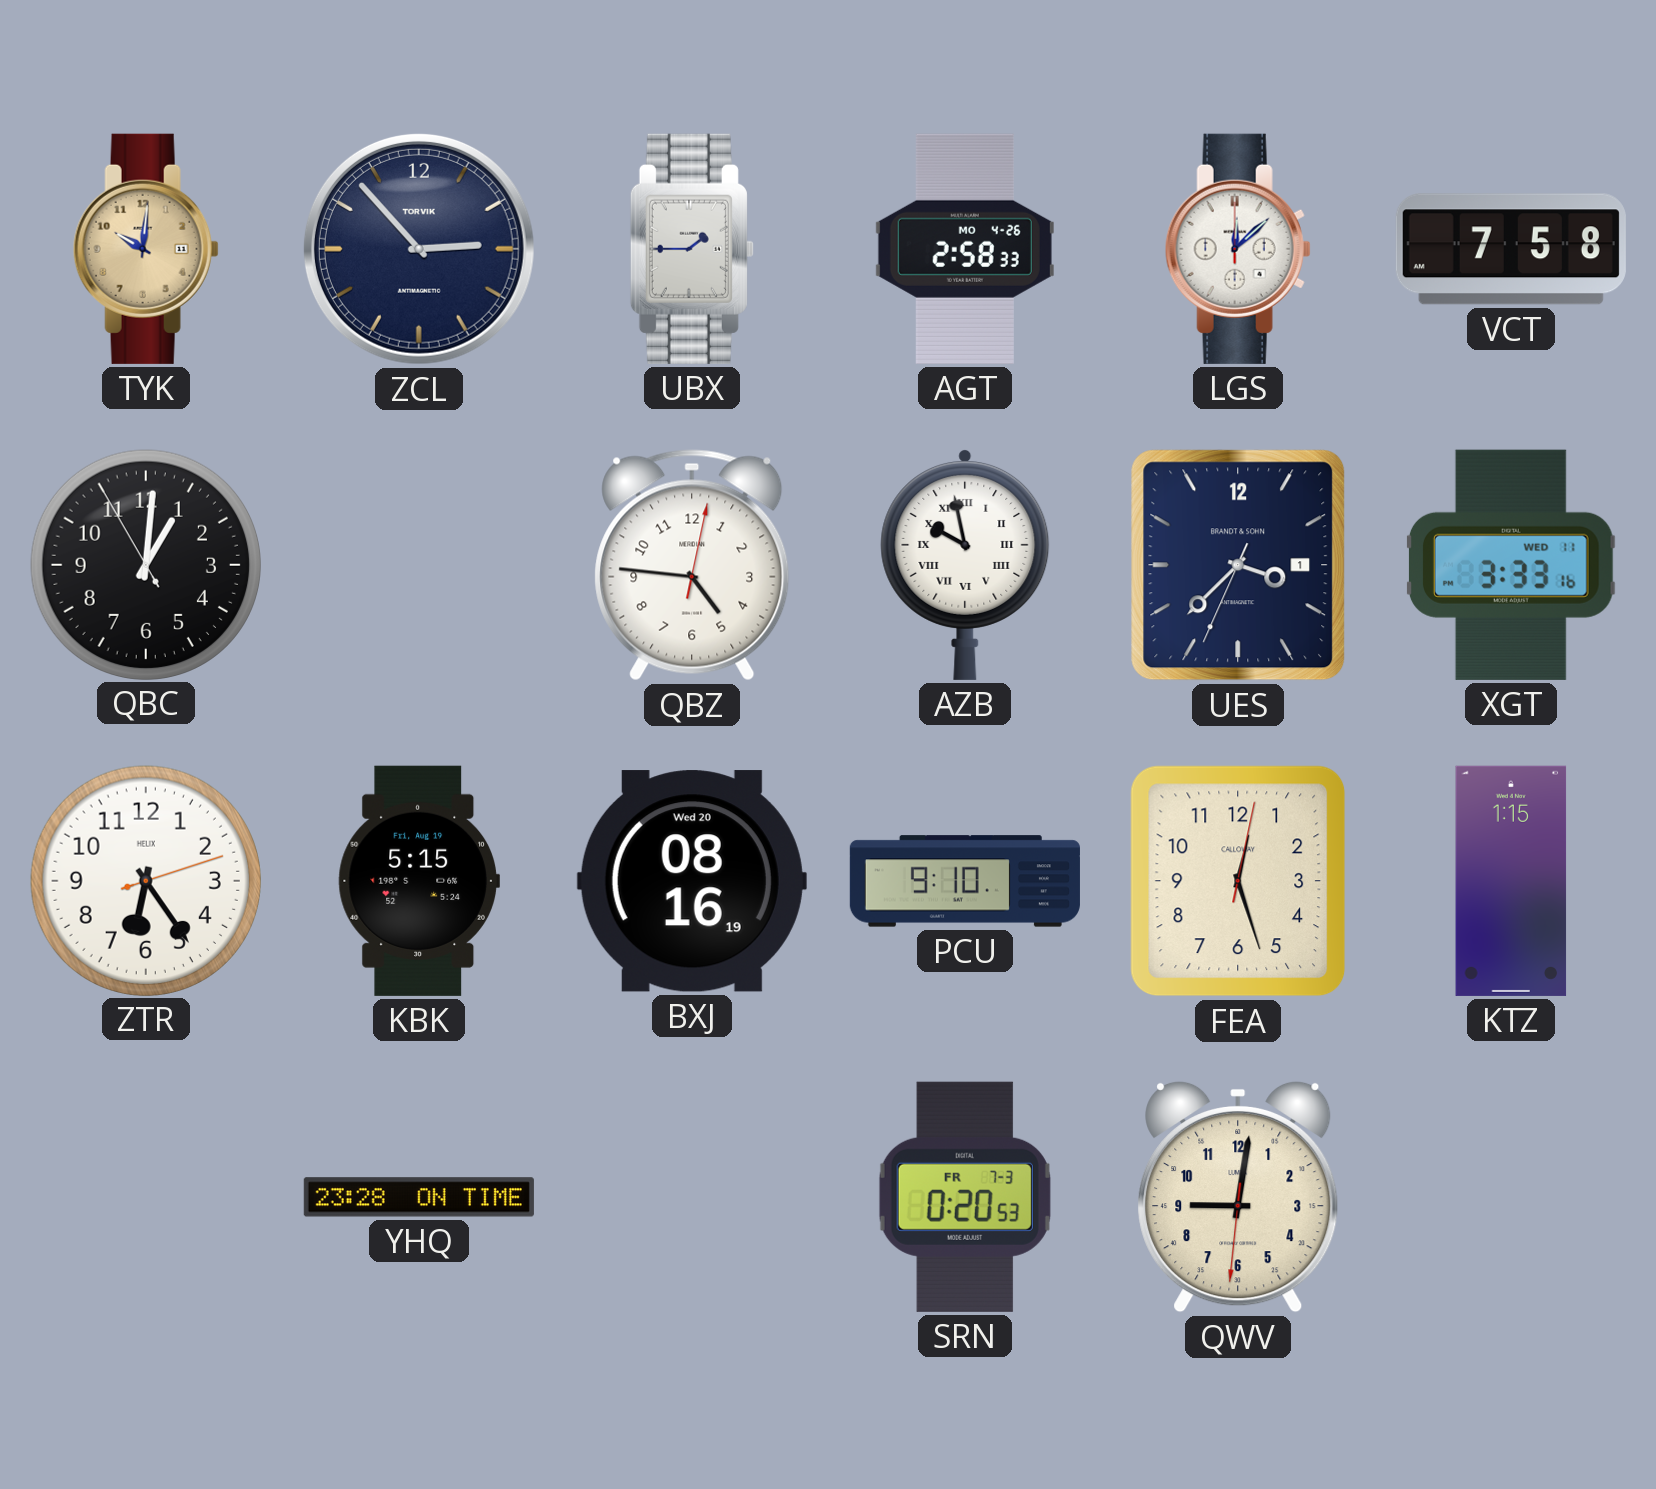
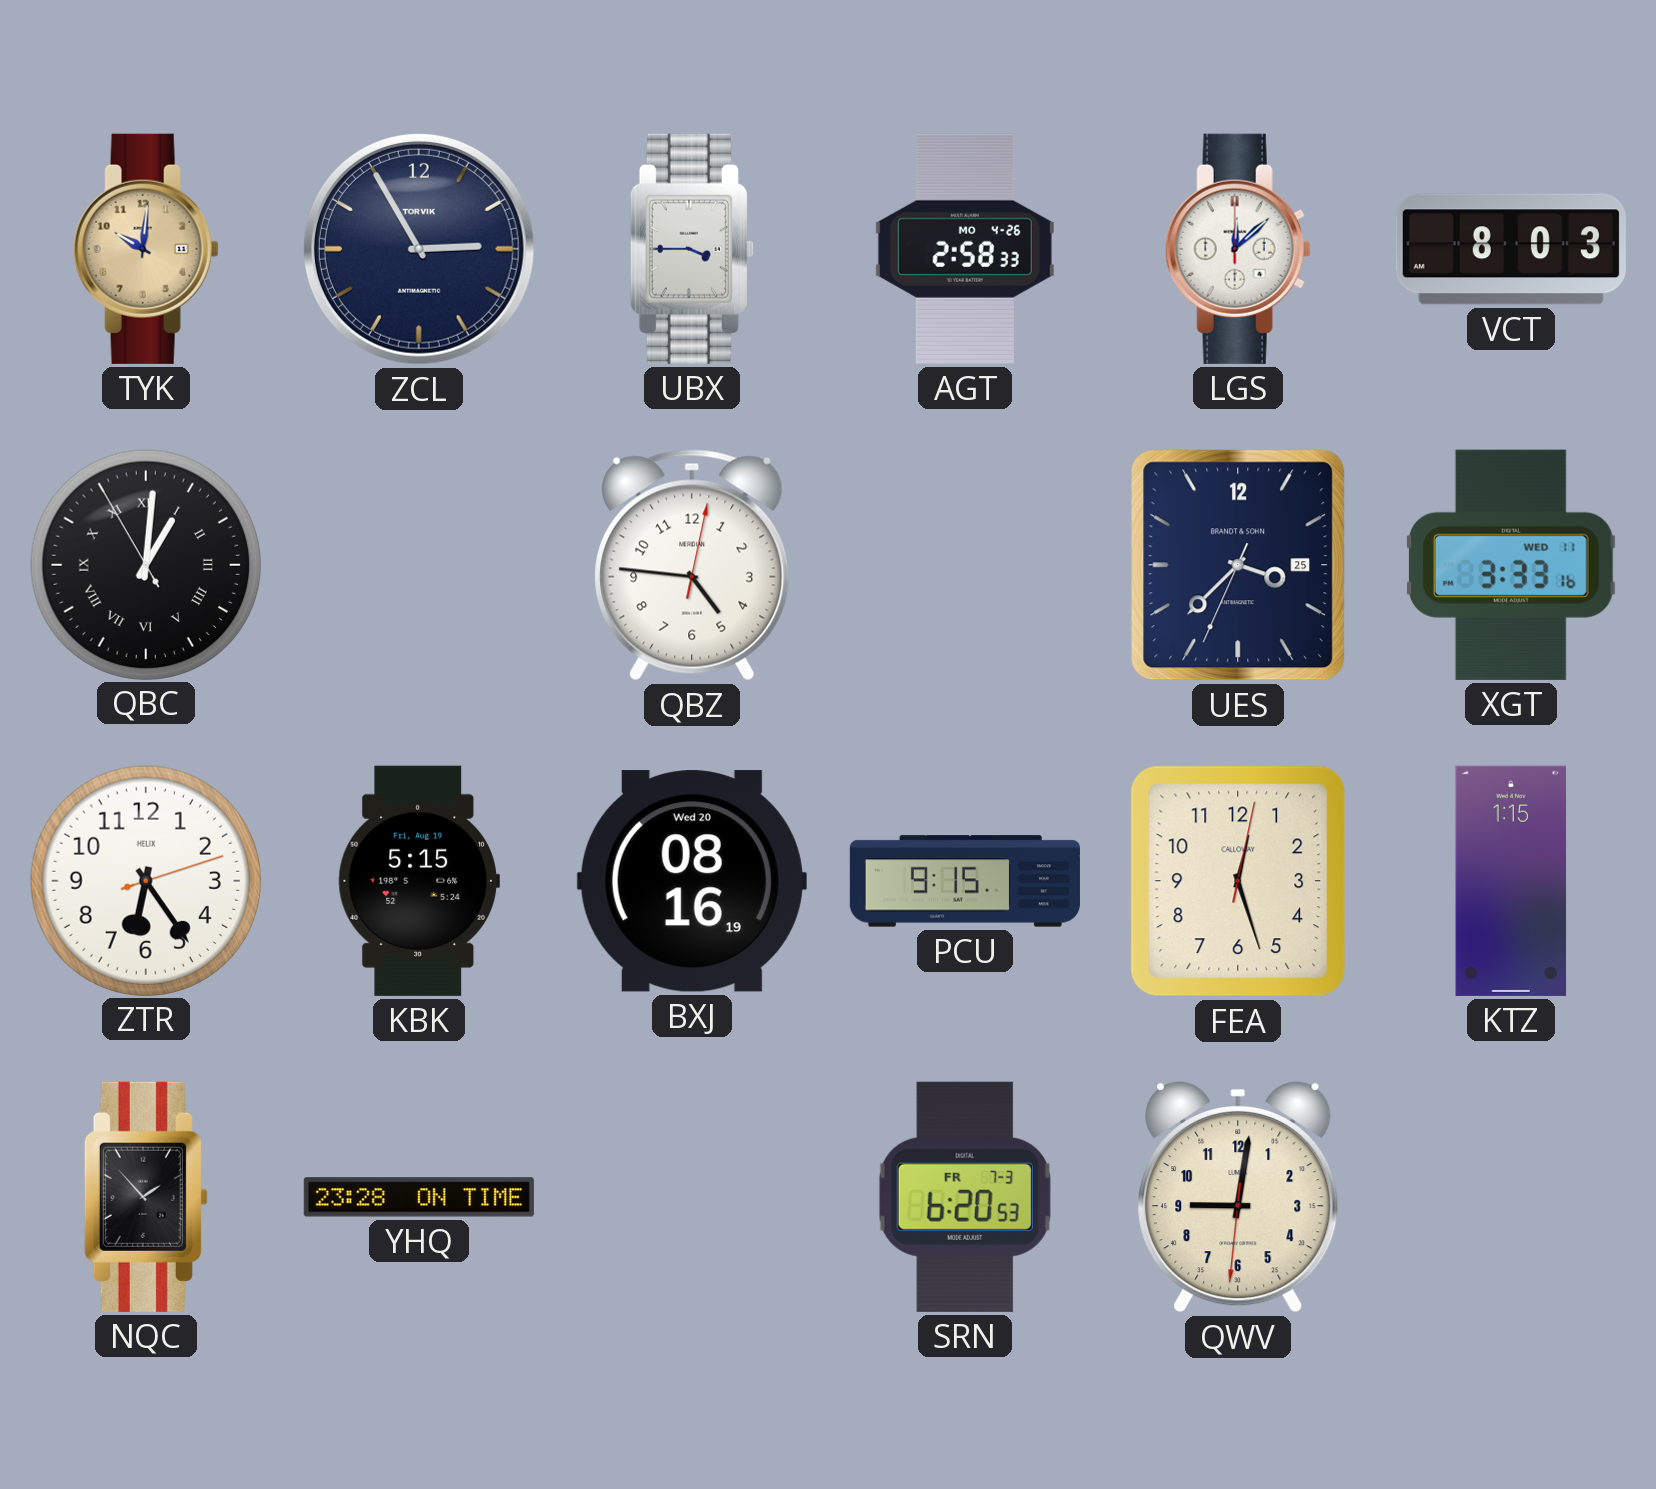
ZCL: 2:53 -> 2:55 (419, 249)
UBX: 1:45 -> 3:45 (692, 249)
VCT: 7:58 -> 8:03 (1511, 249)
QBC numerals: Arabic -> Roman (145, 564)
AZB: 9:58 -> none (965, 564)
UES date: 1 -> 25 (1238, 565)
PCU: 9:10 -> 9:15 (965, 881)
NQC: none -> 1:53 (146, 1197)
SRN: 0:20 -> 6:20 (965, 1197)
